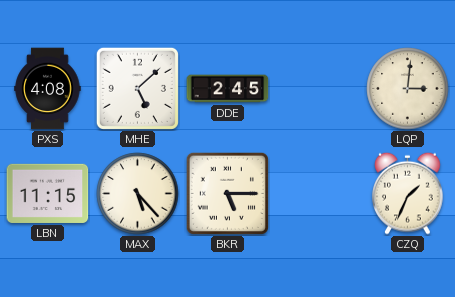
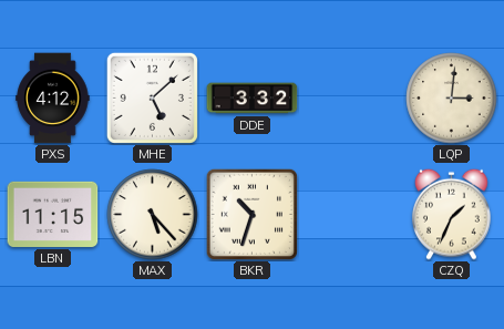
PXS: 4:08 -> 4:12 (53, 99)
DDE: 2:45 -> 3:32 (253, 99)
BKR: 5:15 -> 10:33 (251, 214)
